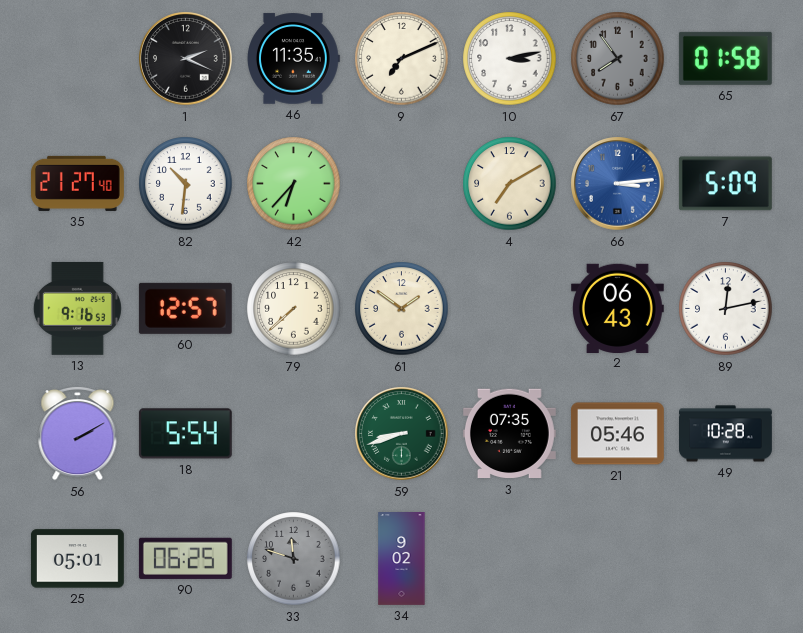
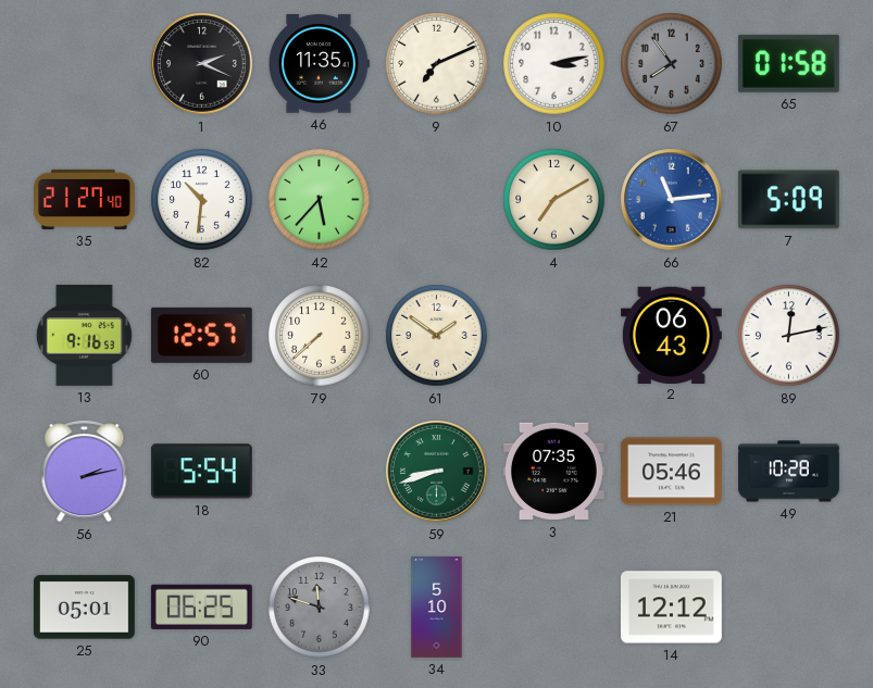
42: 6:37 -> 5:37 (320, 200)
66: 3:14 -> 11:14 (672, 200)
56: 2:10 -> 2:13 (85, 471)
34: 9:02 -> 5:10 (437, 608)
14: none -> 12:12 (671, 608)
